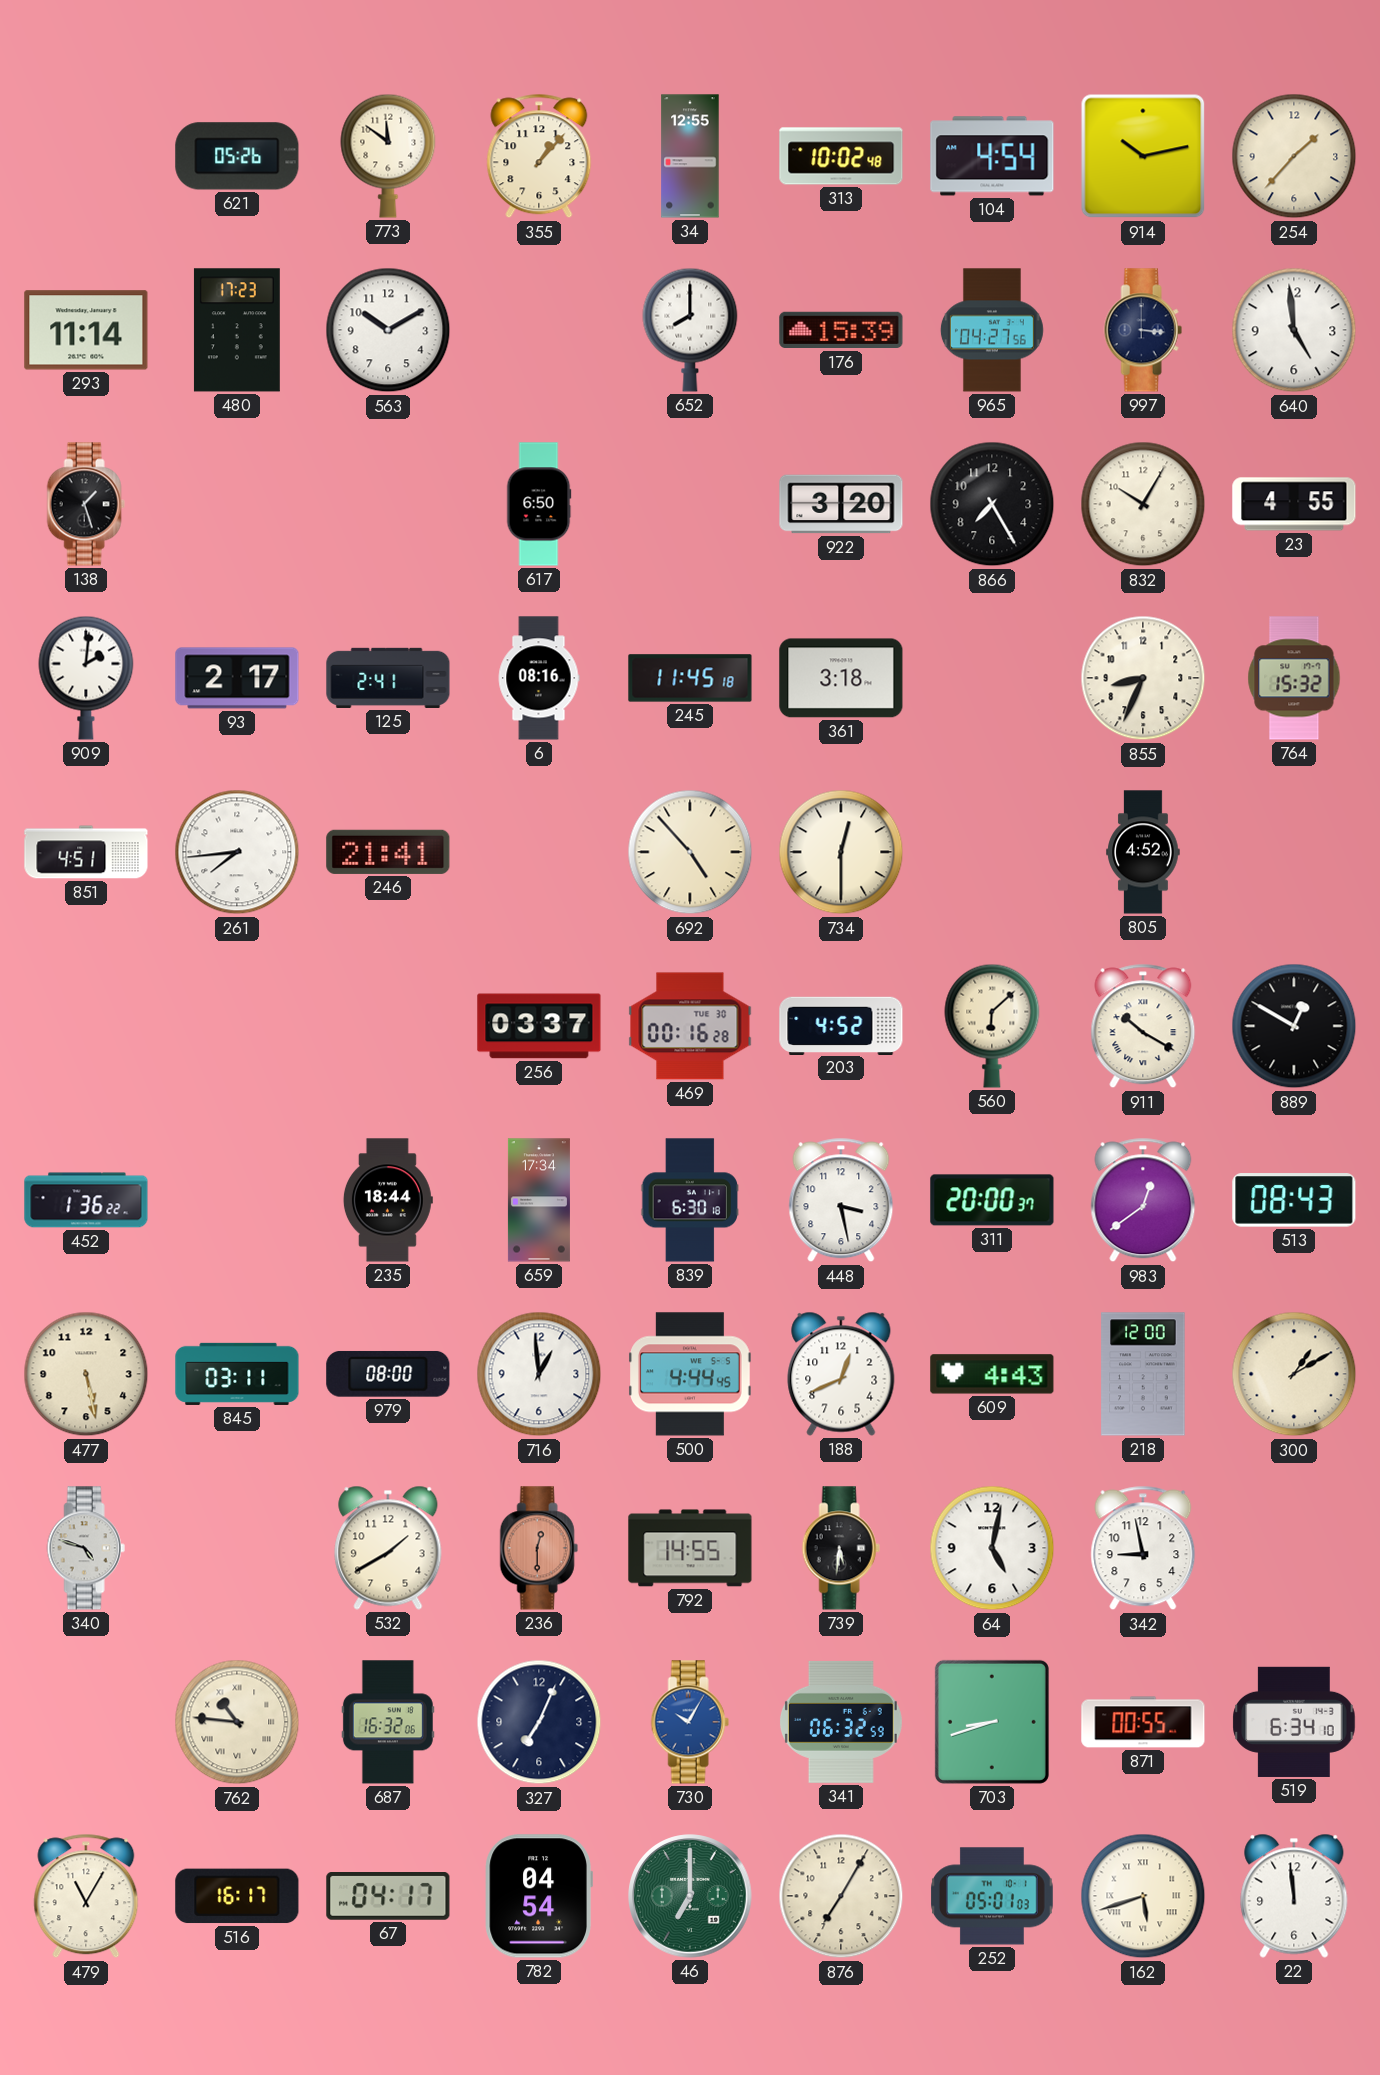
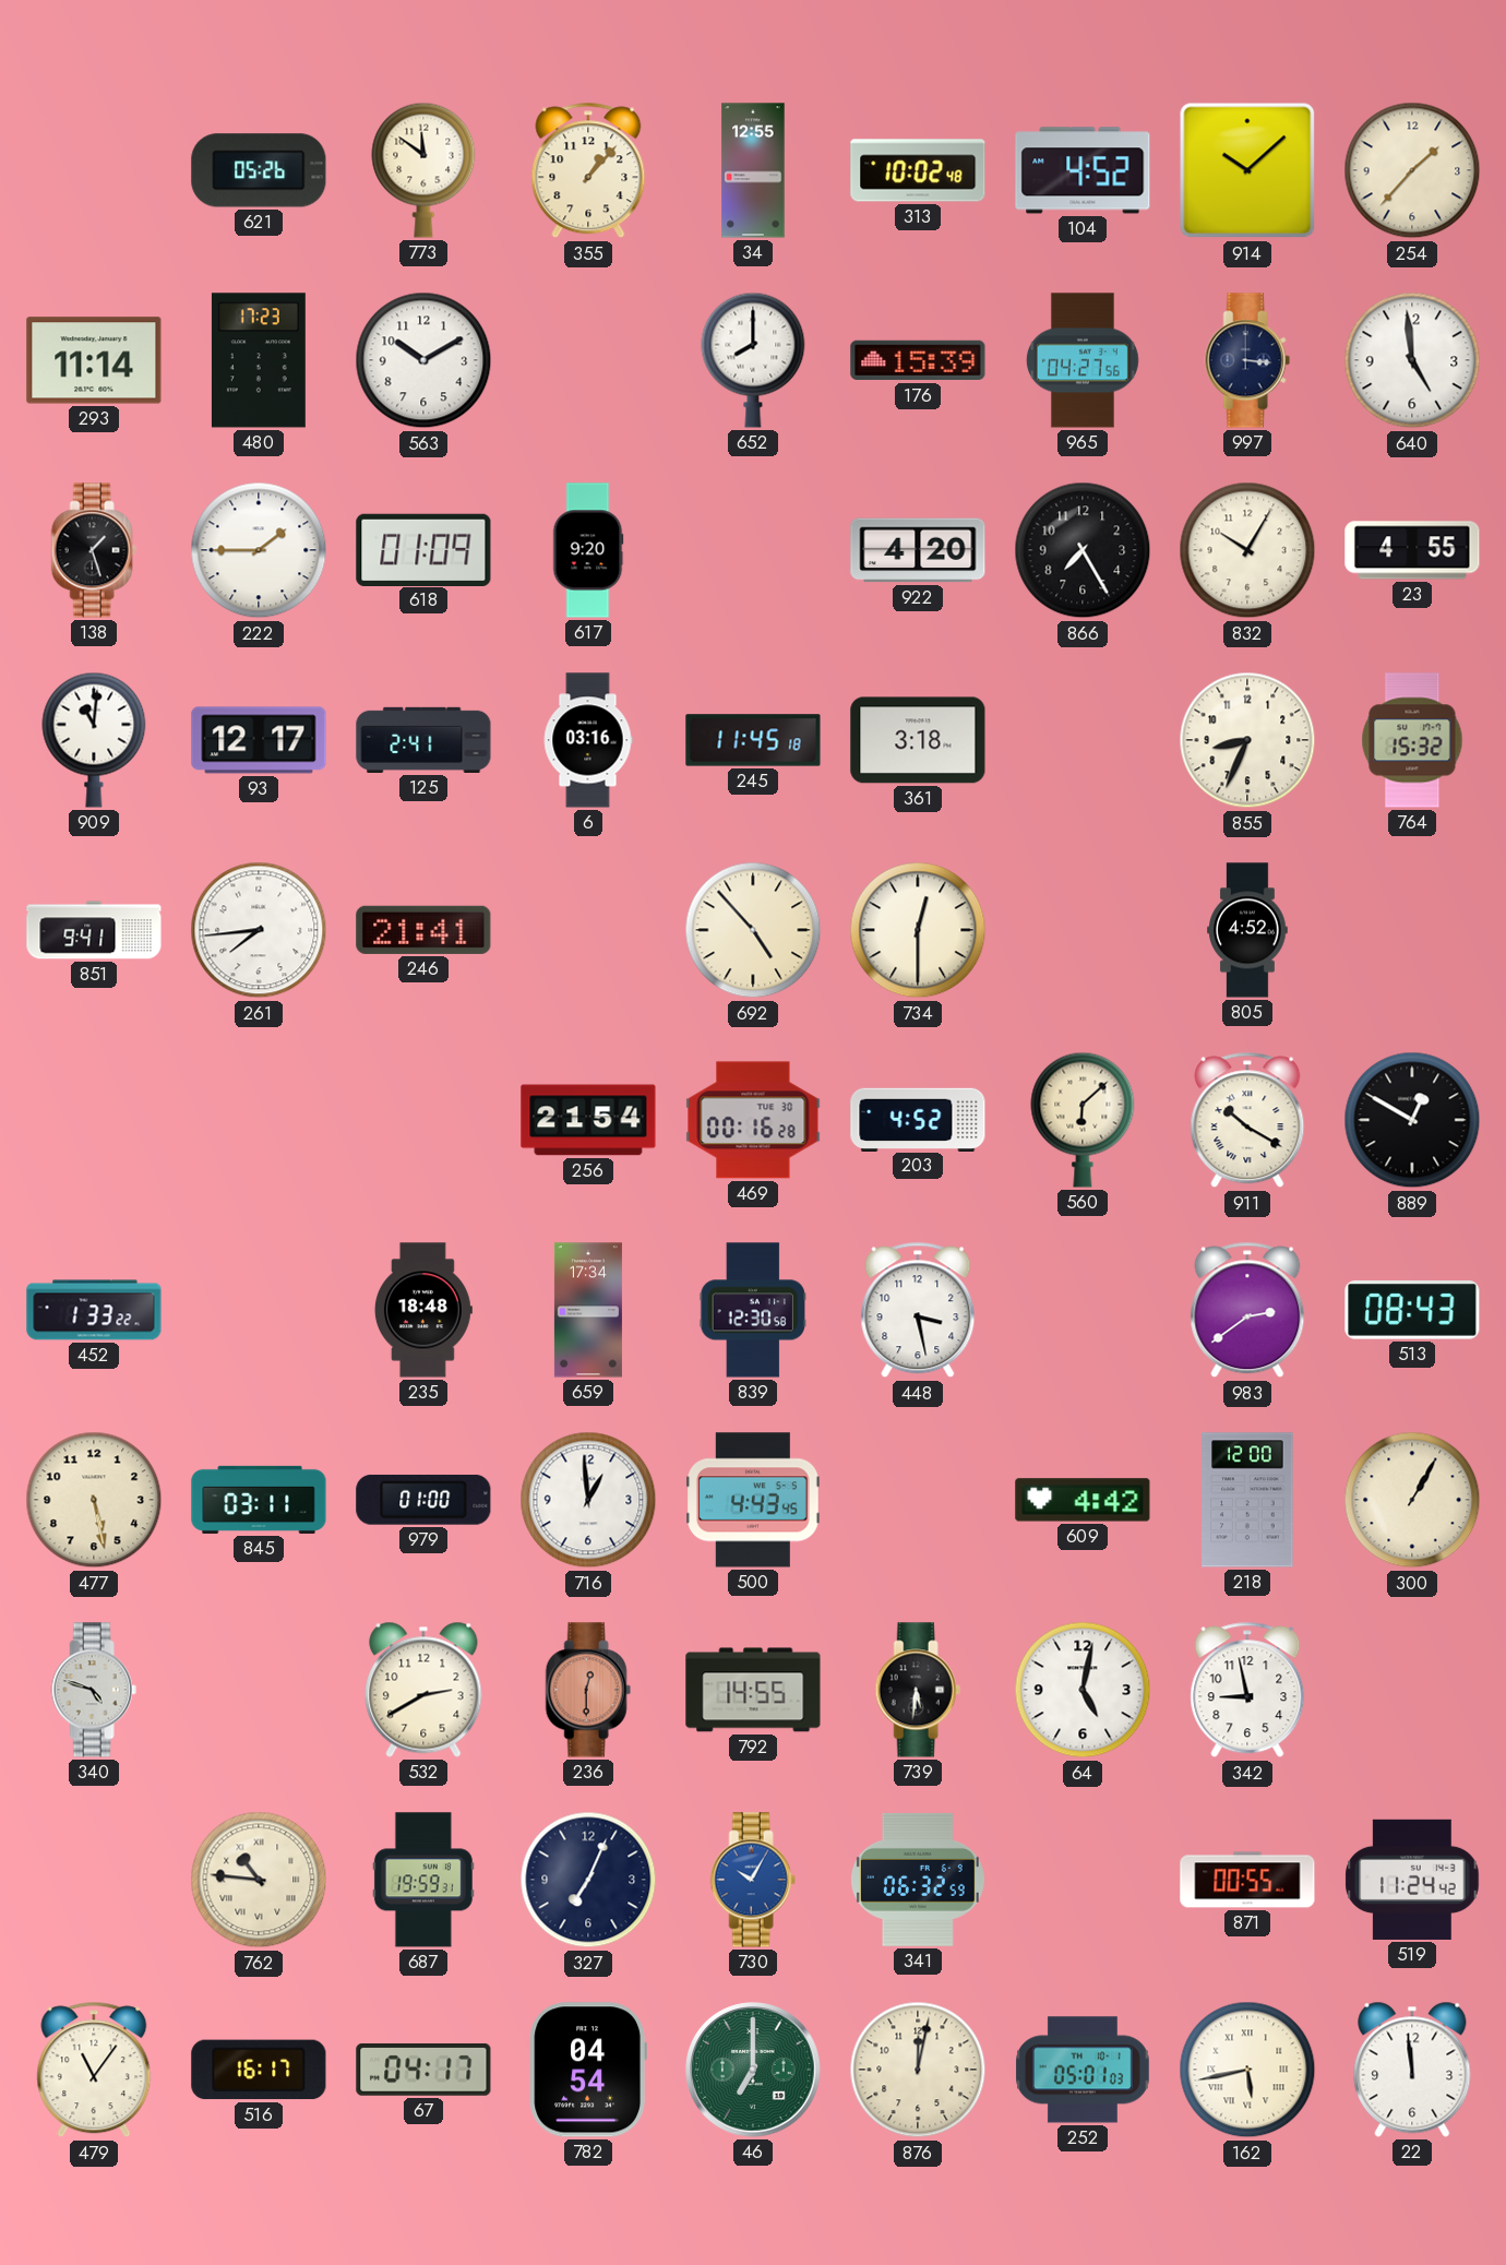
104: 4:54 -> 4:52 (1083, 170)
914: 10:13 -> 10:08 (1247, 170)
222: none -> 1:45 (259, 550)
618: none -> 01:09 (423, 549)
617: 6:50 -> 9:20 (588, 550)
922: 3:20 -> 4:20 (918, 550)
909: 2:01 -> 11:01 (94, 740)
93: 2:17 -> 12:17 (259, 740)
6: 08:16 -> 03:16 (588, 740)
851: 4:51 -> 9:41 (94, 930)
256: 03:37 -> 21:54 (588, 1120)
452: 1:36 -> 1:33 (94, 1310)
235: 18:44 -> 18:48 (423, 1310)
839: 6:30 -> 12:30 (753, 1310)
311: 20:00 -> none (992, 1200)
983: 12:39 -> 2:39 (1247, 1310)
979: 08:00 -> 01:00 (423, 1500)
500: 4:44 -> 4:43 (754, 1500)
188: 12:41 -> none (841, 1374)
609: 4:43 -> 4:42 (1083, 1500)
300: 1:10 -> 1:05 (1412, 1500)
532: 1:40 -> 2:40 (423, 1690)
687: 16:32 -> 19:59 (423, 1880)
703: 8:42 -> none (992, 1722)
519: 6:34 -> 11:24 (1412, 1880)
479: 11:05 -> 11:06 (94, 2070)
876: 7:05 -> 12:02 (918, 2070)
162: 5:42 -> 5:43 (1247, 2070)
